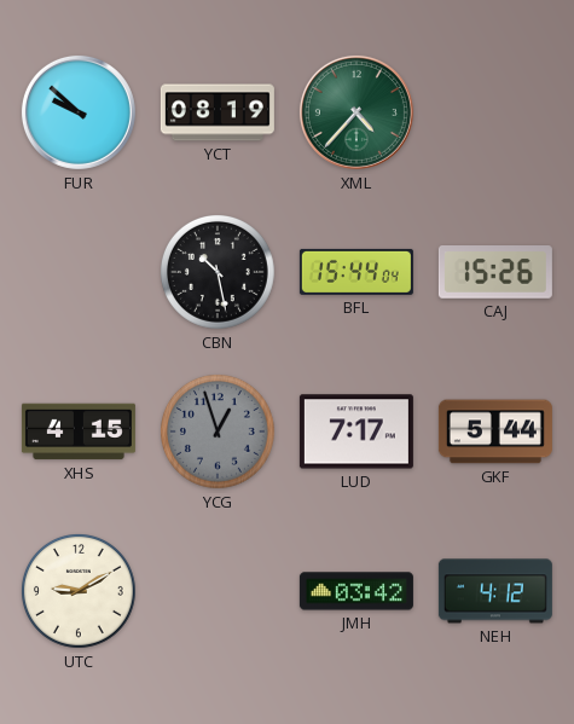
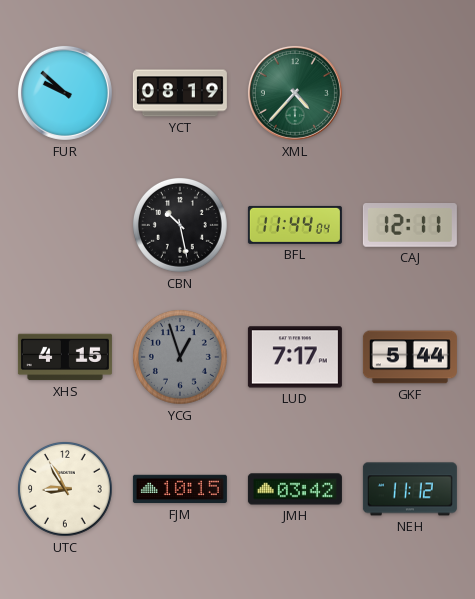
BFL: 15:44 -> 11:44 (295, 225)
CAJ: 15:26 -> 12:11 (410, 226)
UTC: 9:10 -> 8:55 (66, 490)
FJM: none -> 10:15 (180, 489)
NEH: 4:12 -> 11:12 (410, 489)
